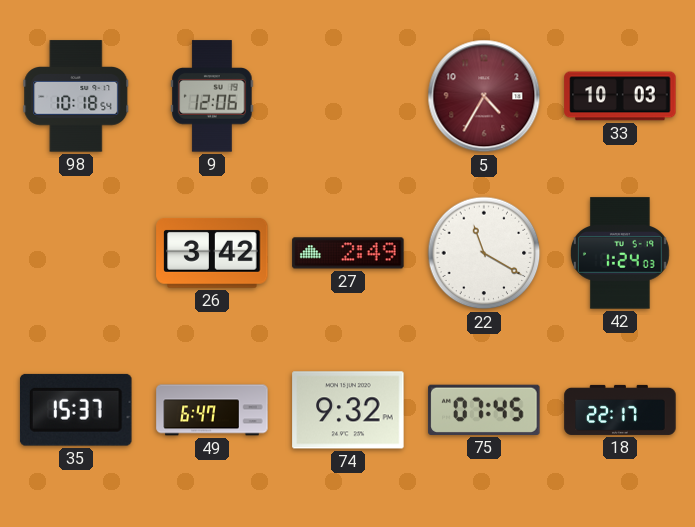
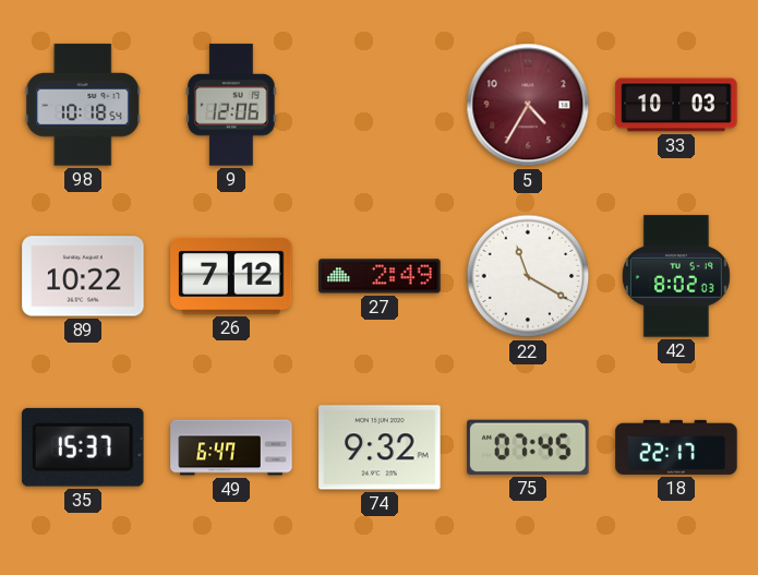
89: none -> 10:22 (83, 276)
26: 3:42 -> 7:12 (231, 276)
42: 1:24 -> 8:02 (676, 276)
